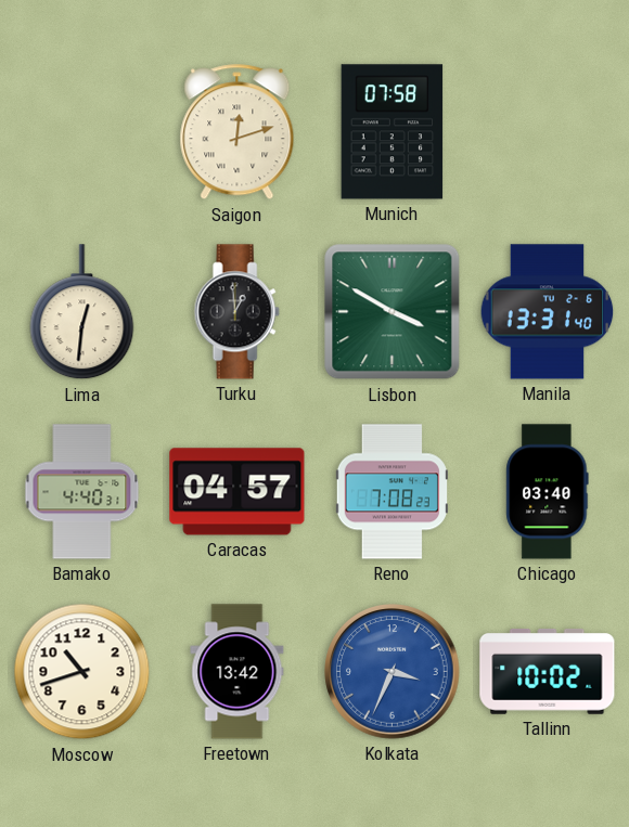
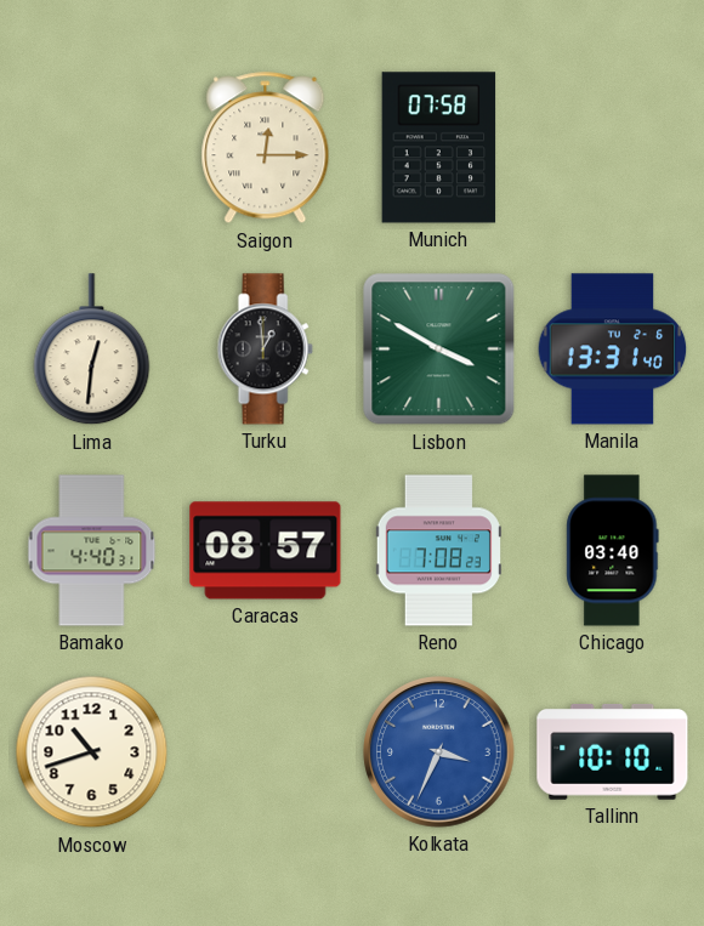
Saigon: 12:12 -> 12:15 (266, 148)
Caracas: 04:57 -> 08:57 (266, 551)
Freetown: 13:42 -> none (238, 672)
Tallinn: 10:02 -> 10:10 (613, 752)
